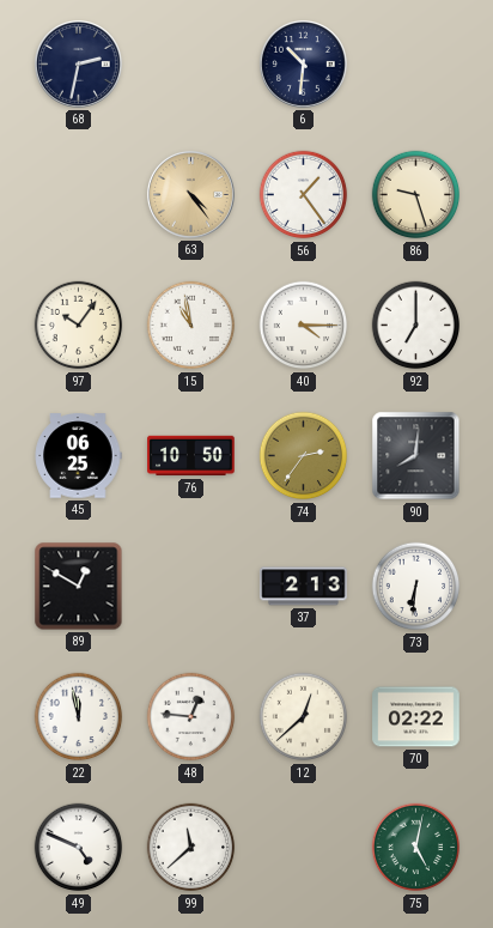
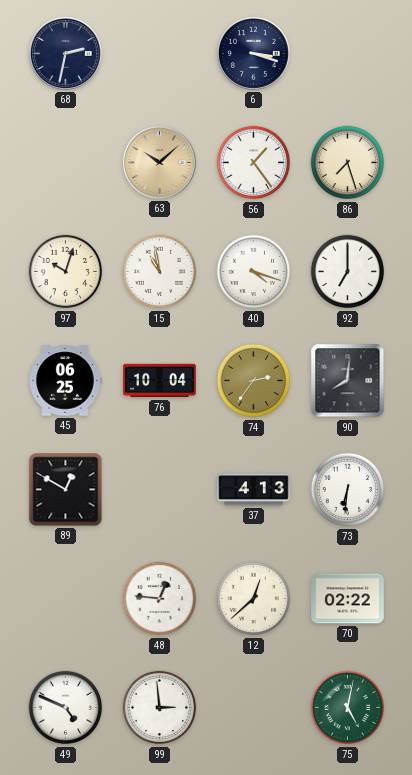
6: 10:31 -> 3:18 (253, 53)
63: 4:24 -> 10:08 (159, 162)
86: 9:27 -> 7:27 (348, 163)
97: 10:06 -> 10:03 (66, 272)
40: 4:15 -> 4:18 (254, 272)
76: 10:50 -> 10:04 (160, 381)
37: 2:13 -> 4:13 (254, 490)
22: 11:58 -> none (79, 717)
99: 11:38 -> 2:59 (160, 708)
